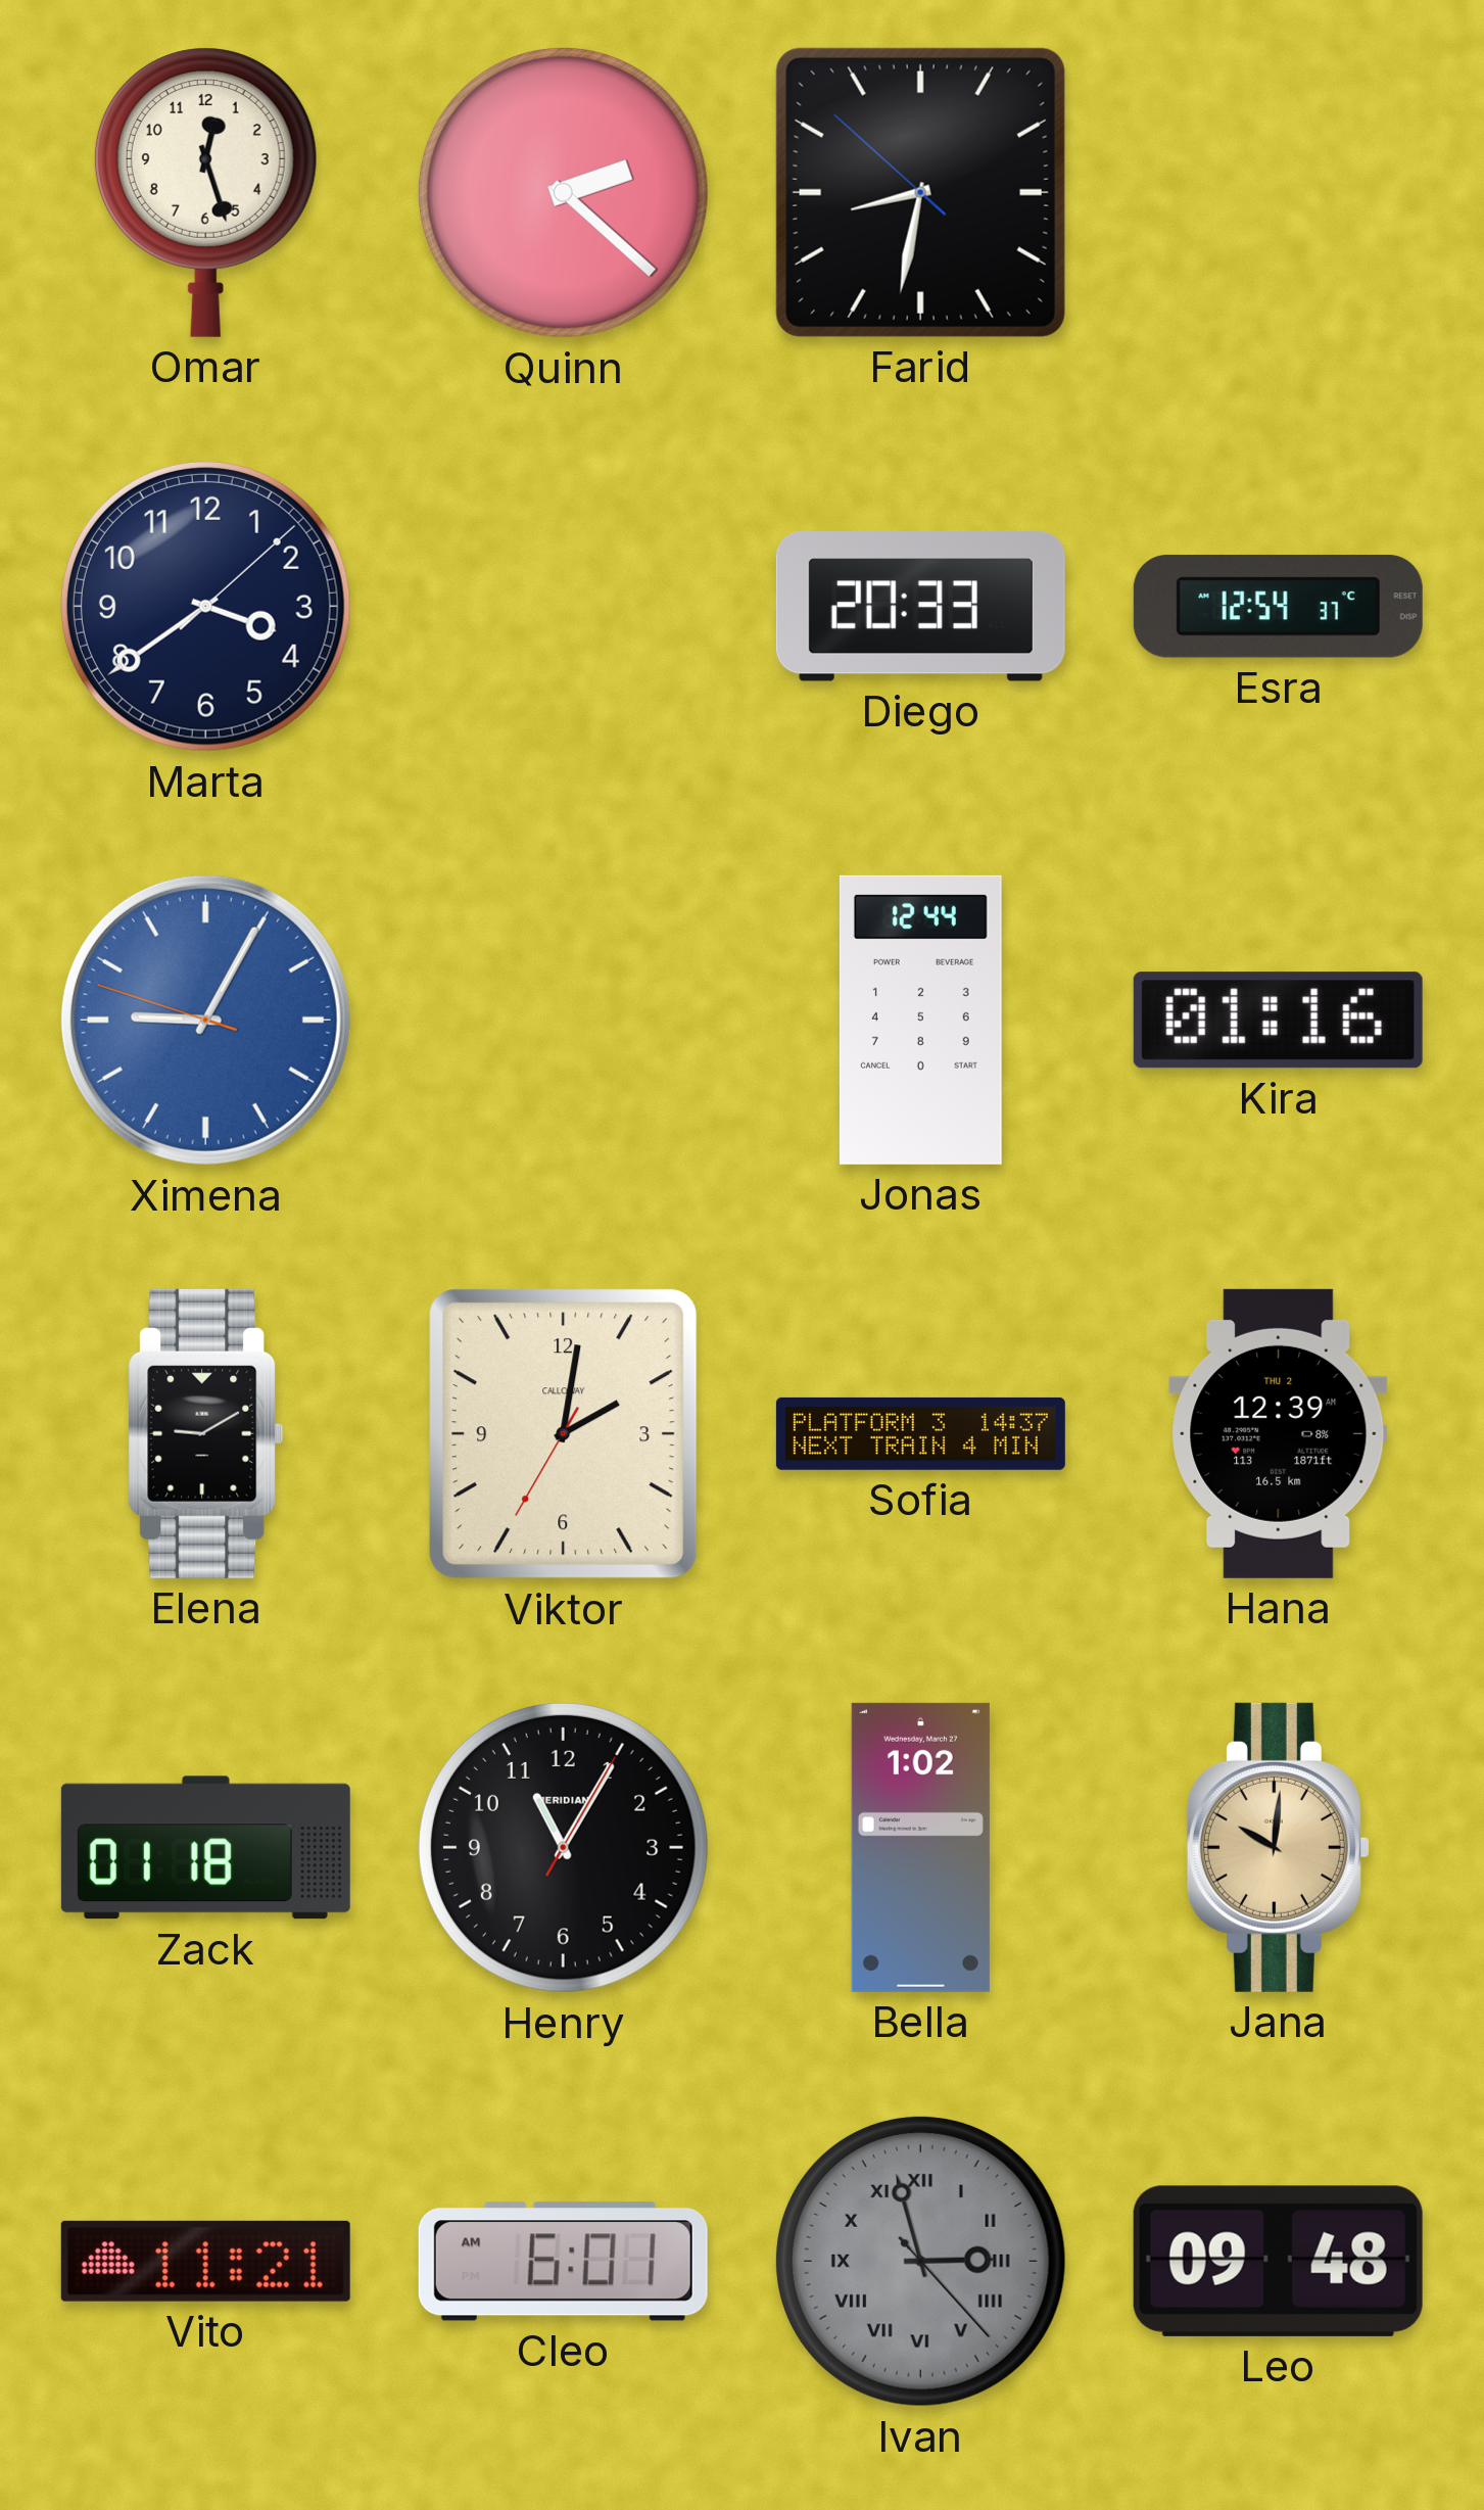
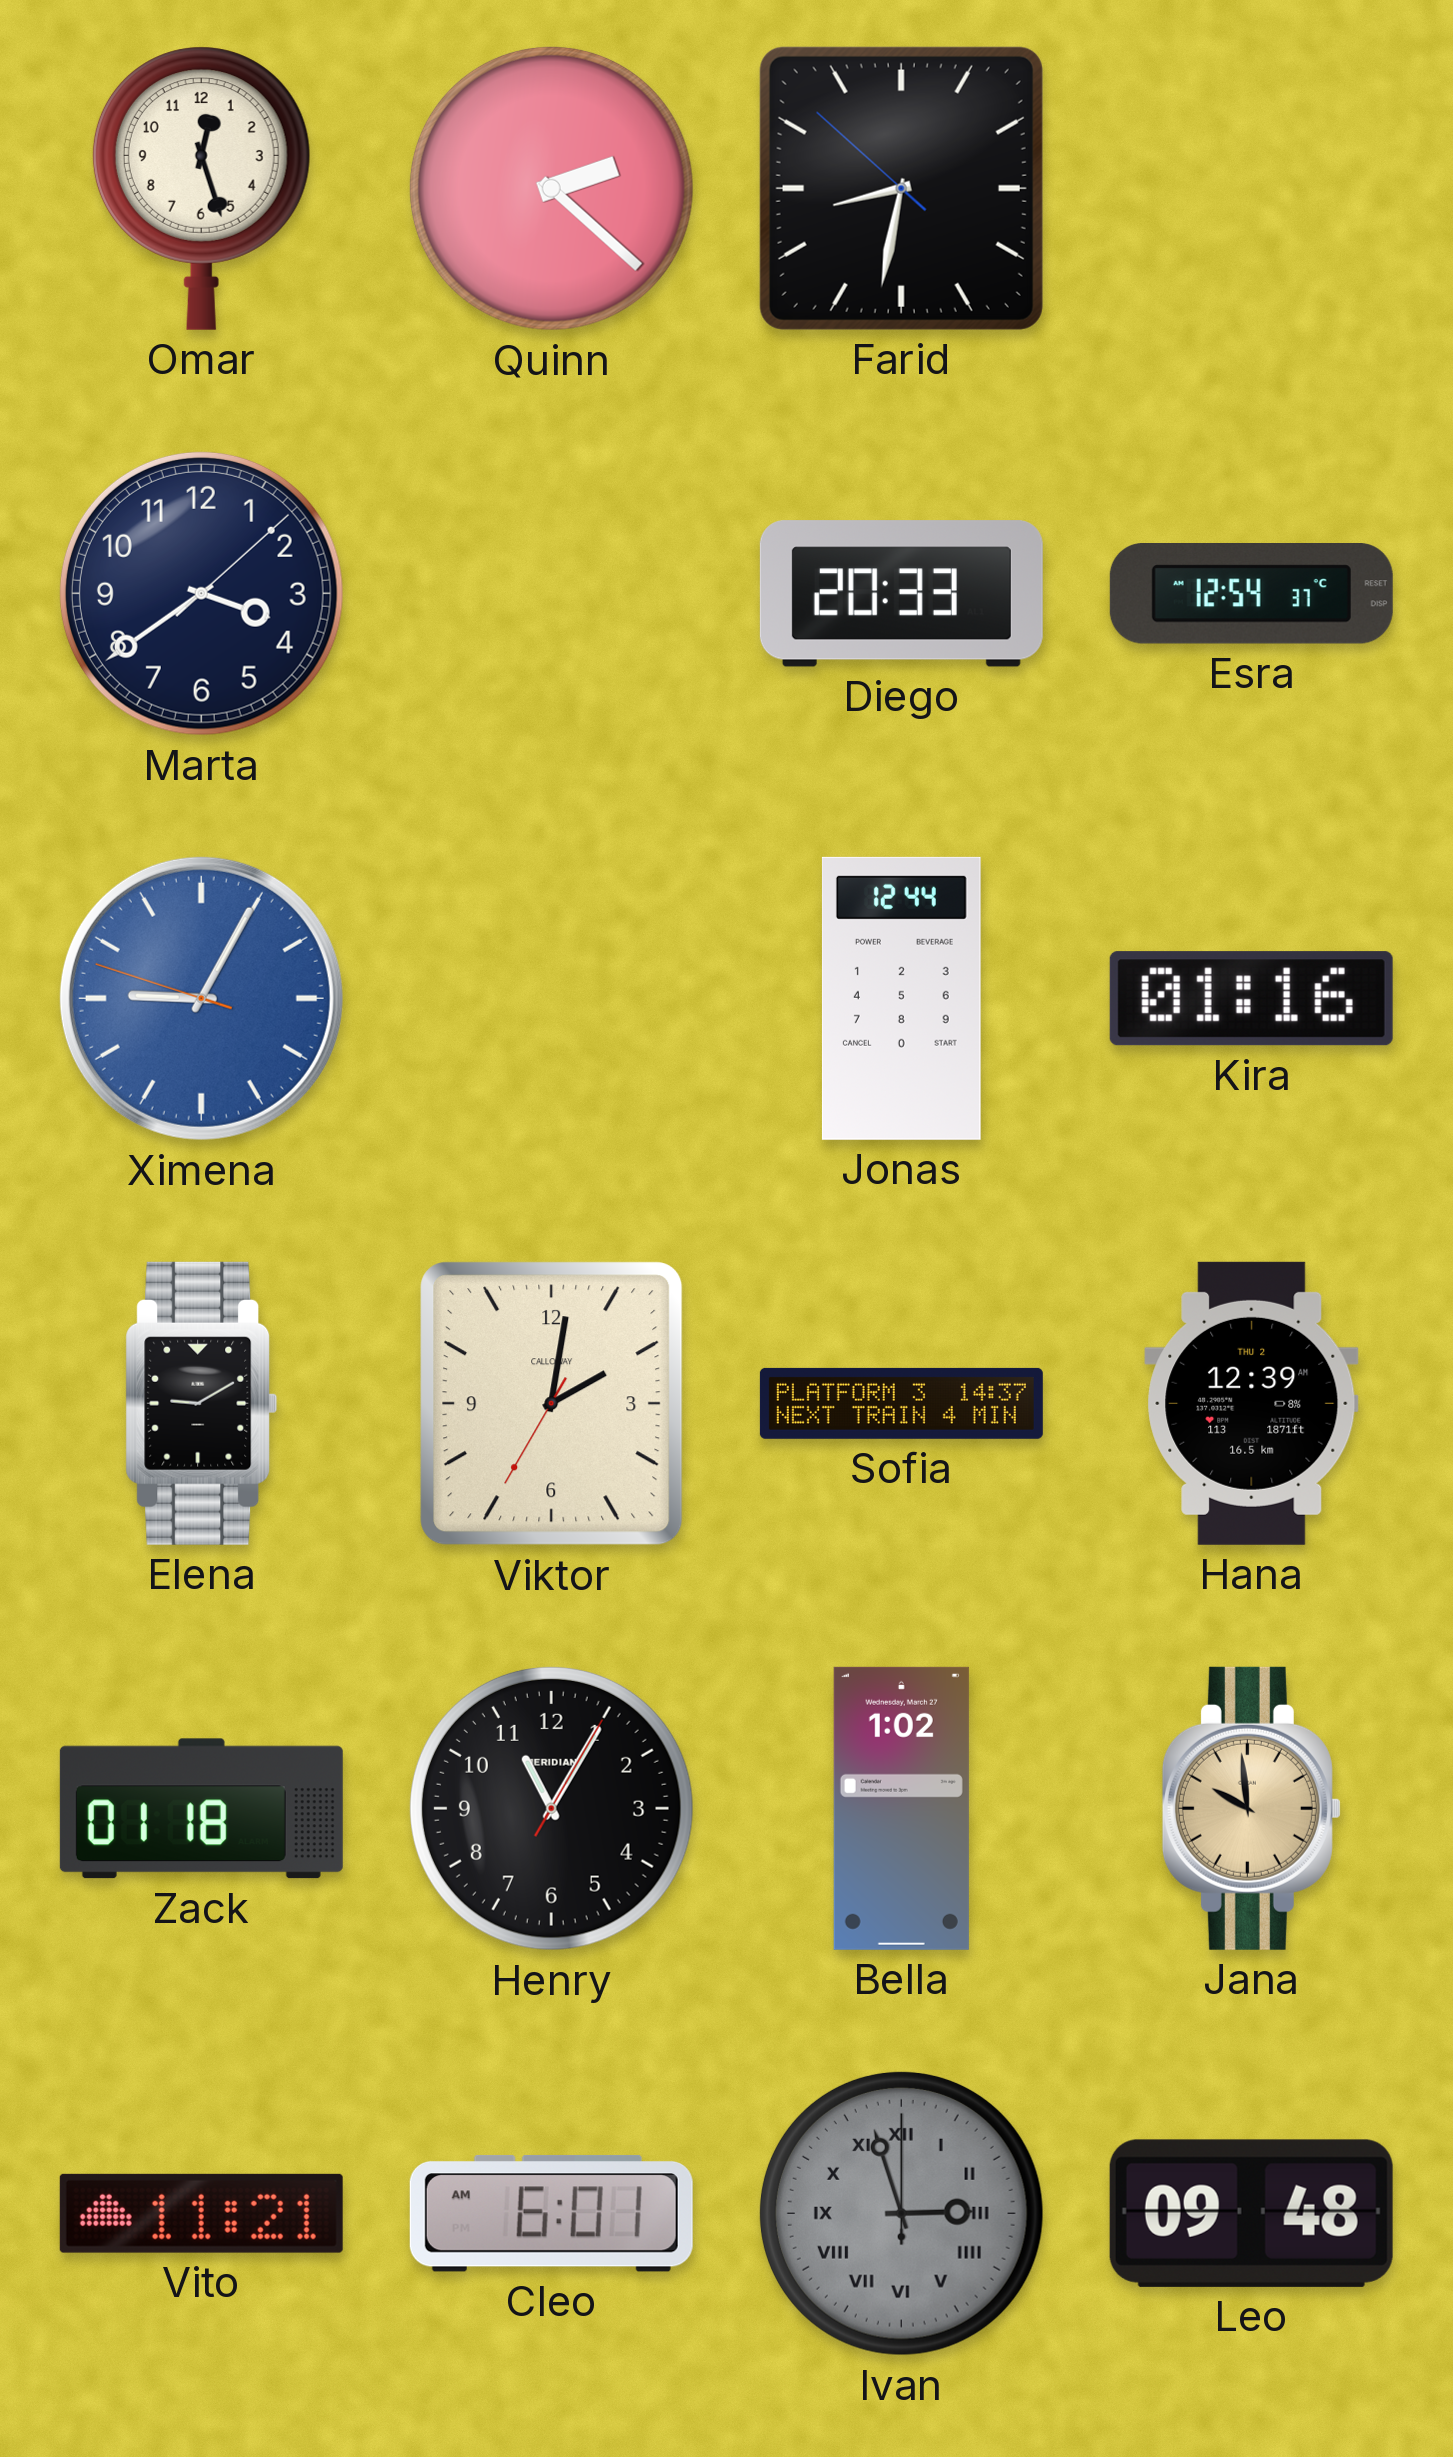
Jana: 10:01 -> 9:59 (1251, 1808)
Ivan: 2:57:23 -> 2:57:00 (901, 2213)
